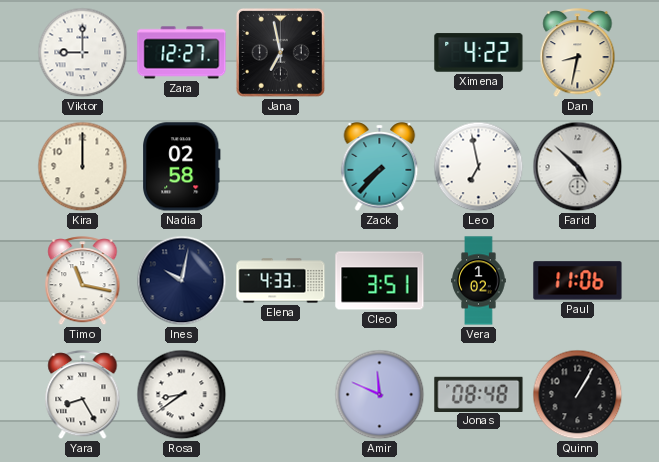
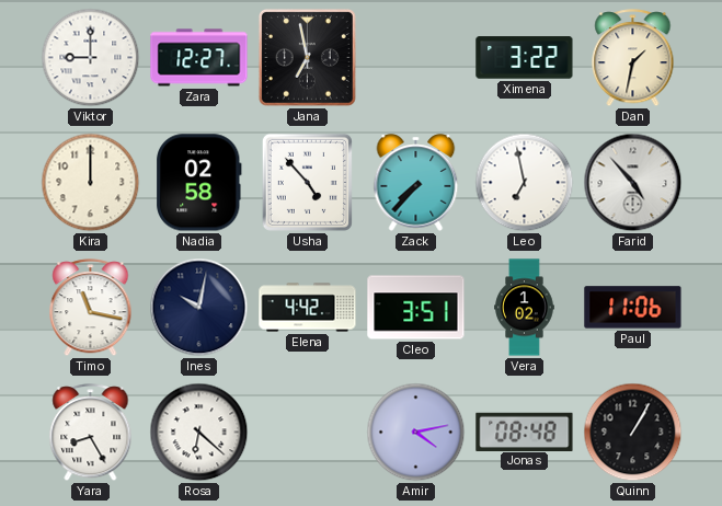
Ximena: 4:22 -> 3:22 (525, 58)
Dan: 8:32 -> 1:32 (633, 58)
Usha: none -> 4:53 (307, 182)
Farid: 4:52 -> 4:53 (633, 183)
Elena: 4:33 -> 4:42 (308, 308)
Rosa: 8:39 -> 6:22 (199, 433)
Amir: 11:49 -> 4:13 (416, 433)
